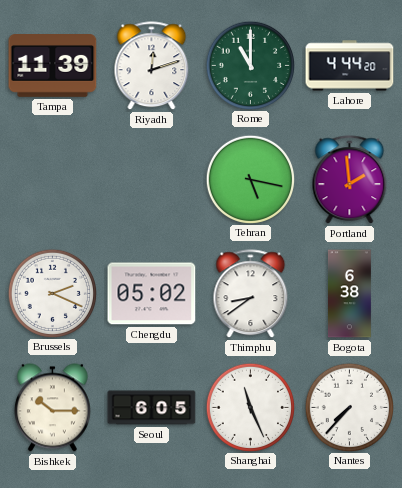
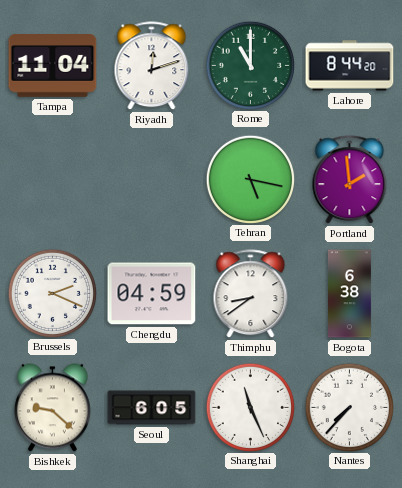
Tampa: 11:39 -> 11:04 (53, 66)
Lahore: 4:44 -> 8:44 (350, 66)
Chengdu: 05:02 -> 04:59 (152, 294)
Bishkek: 10:15 -> 9:22 (52, 408)
